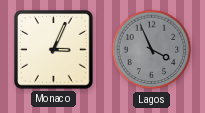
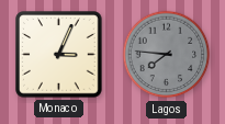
Lagos: 3:56 -> 7:46 (167, 55)
